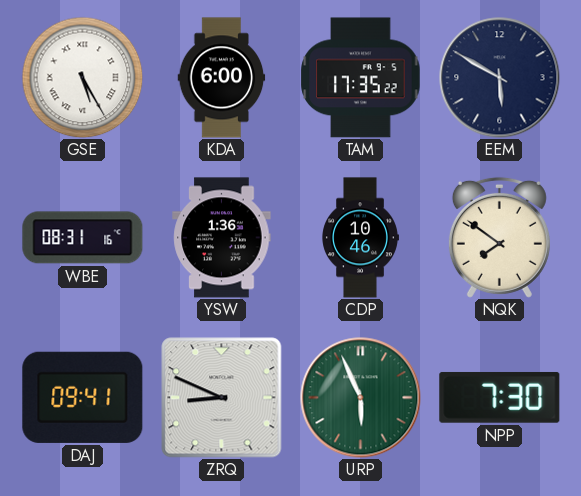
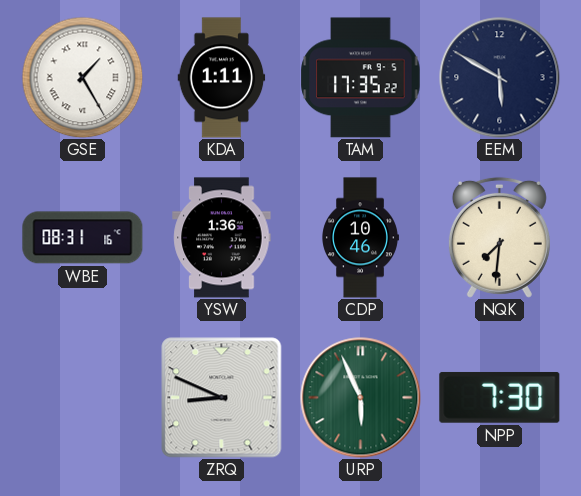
GSE: 5:25 -> 1:25 (82, 77)
KDA: 6:00 -> 1:11 (222, 78)
NQK: 7:51 -> 7:31 (499, 237)
DAJ: 09:41 -> none (83, 397)
